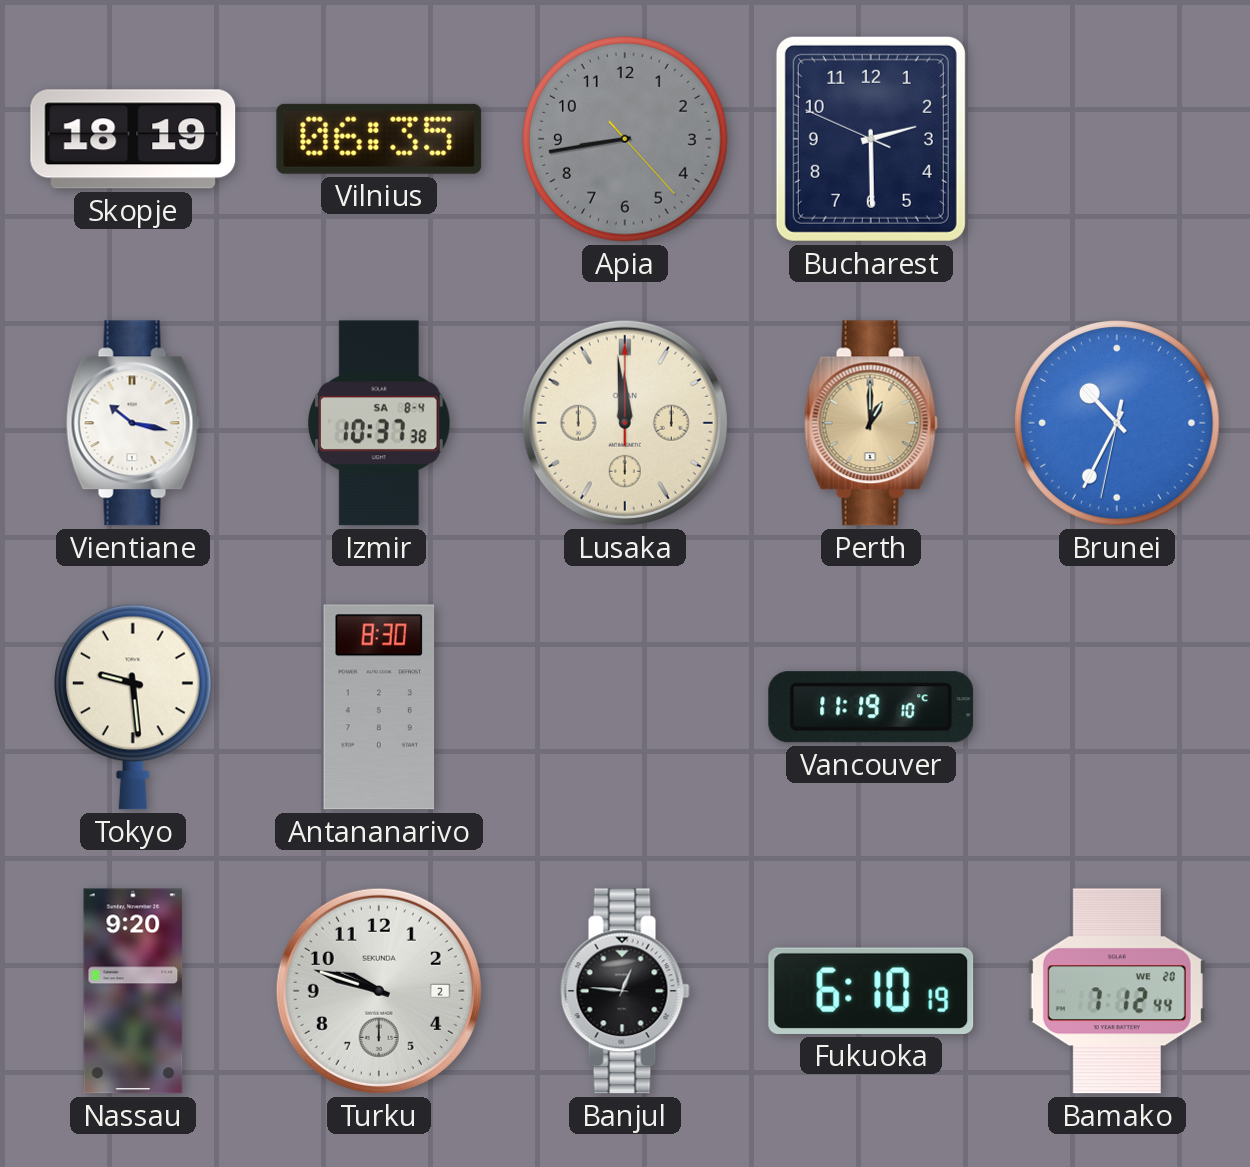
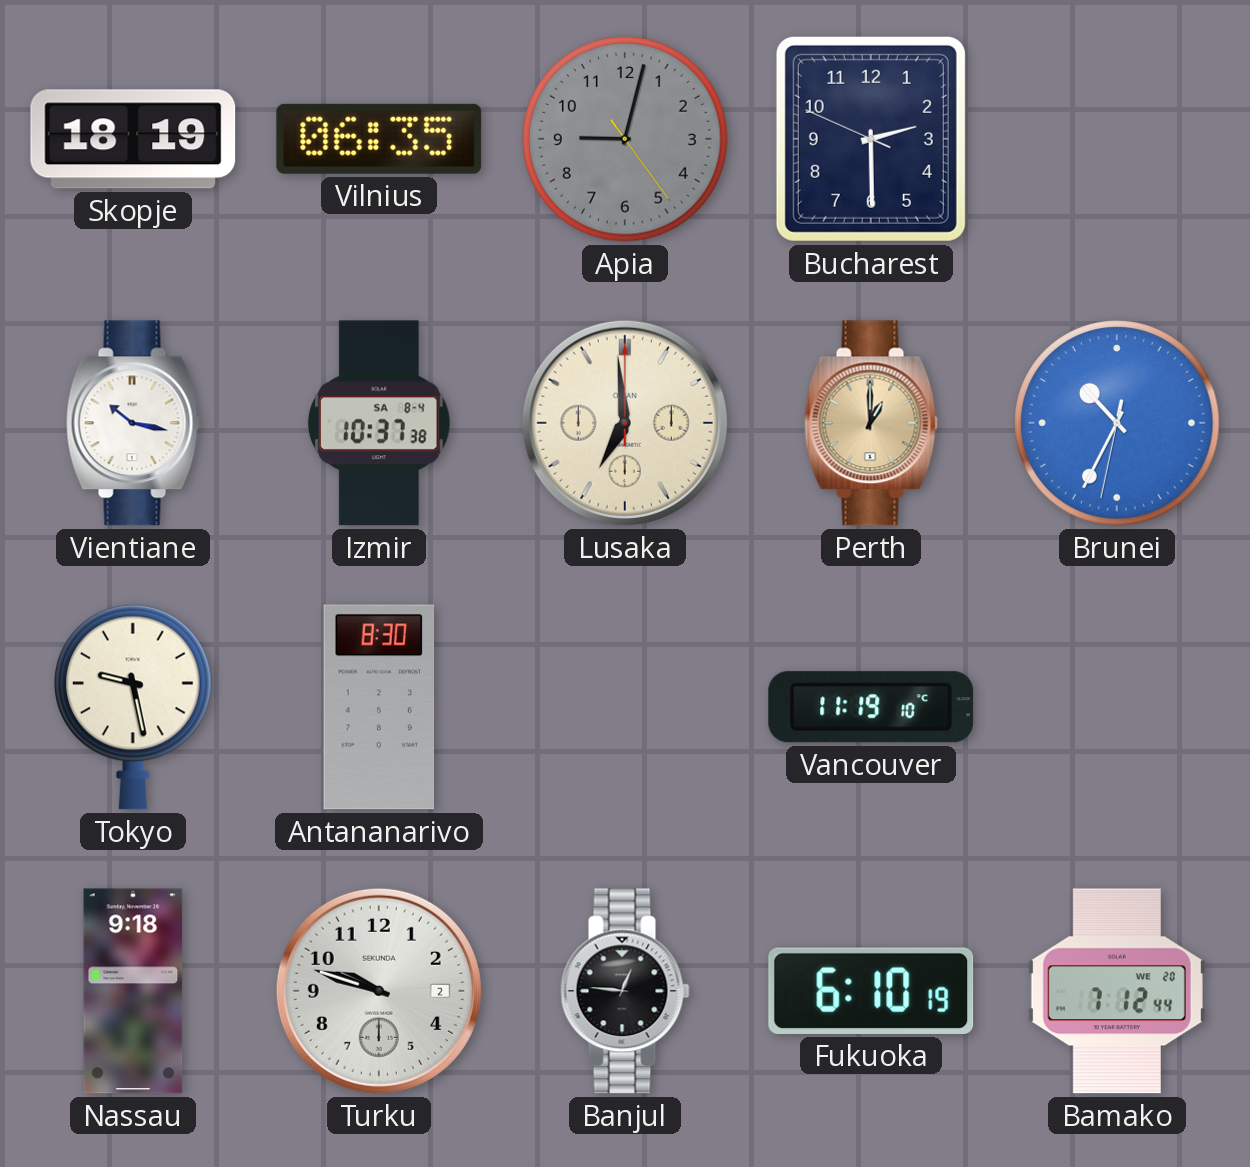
Apia: 8:43 -> 9:02 (625, 139)
Lusaka: 11:59 -> 6:59 (625, 423)
Tokyo: 9:29 -> 9:28 (133, 707)
Nassau: 9:20 -> 9:18 (133, 991)
